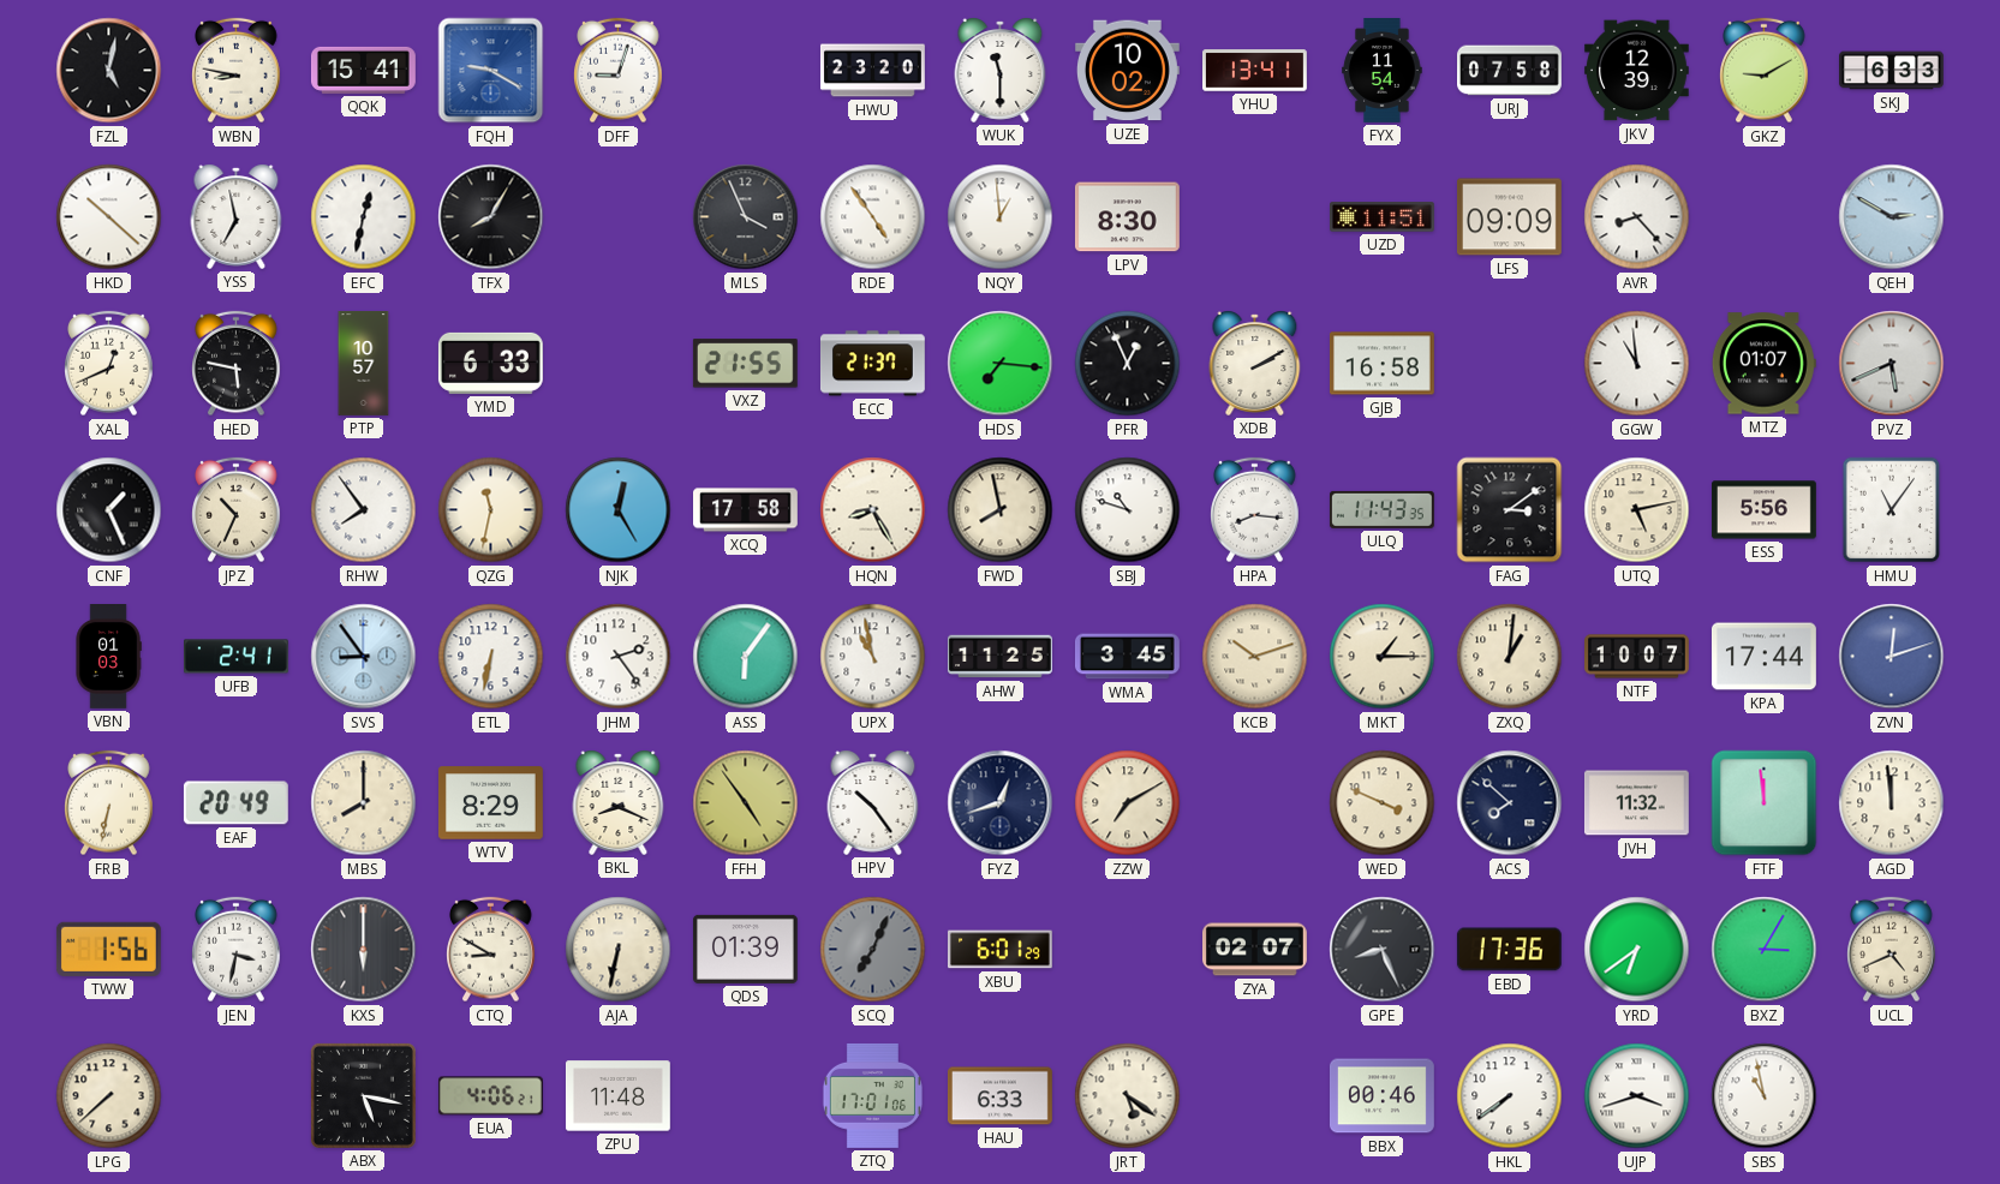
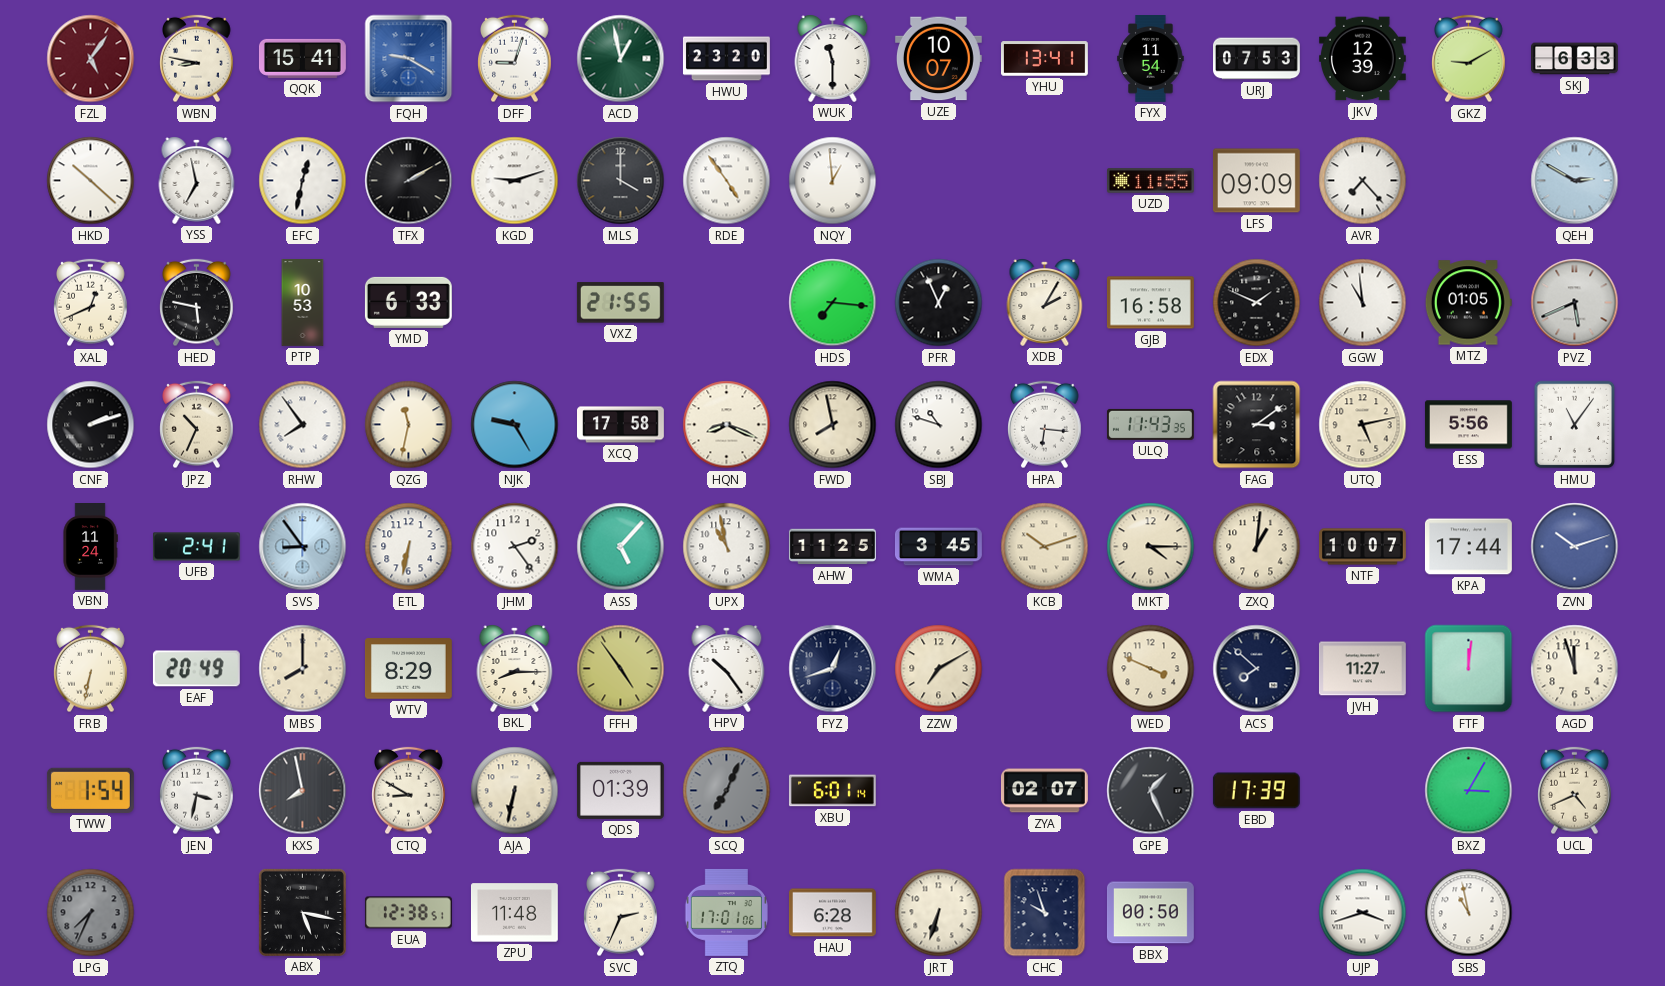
FZL: 5:02 -> 5:06 (91, 59)
FZL dial: black -> burgundy (91, 59)
ACD: none -> 12:58 (621, 59)
UZE: 10:02 -> 10:07 (938, 59)
URJ: 07:58 -> 07:53 (1257, 59)
TFX: 8:05 -> 2:10 (409, 181)
KGD: none -> 9:12 (515, 181)
MLS: 3:56 -> 4:00 (621, 181)
LPV: 8:30 -> none (1127, 217)
UZD: 11:51 -> 11:55 (1151, 181)
AVR: 8:23 -> 7:23 (1363, 181)
PTP: 10:57 -> 10:53 (303, 303)
ECC: 21:37 -> none (872, 364)
XDB: 2:10 -> 2:05 (1045, 302)
EDX: none -> 1:49 (1257, 303)
MTZ: 01:07 -> 01:05 (1468, 303)
CNF: 1:26 -> 2:12 (91, 425)
NJK: 12:25 -> 9:25 (515, 425)
HQN: 8:25 -> 8:19 (727, 425)
HPA: 8:16 -> 6:16 (1045, 425)
VBN: 01:03 -> 11:24 (90, 547)
ASS: 6:06 -> 5:07 (621, 547)
MKT: 1:15 -> 4:15 (1151, 547)
ZVN: 12:12 -> 10:12 (1575, 547)
BKL: 8:19 -> 8:15 (515, 668)
JVH: 11:32 -> 11:27 (1362, 669)
FTF: 11:59 -> 12:01 (1469, 669)
AGD: 11:59 -> 11:57 (1575, 669)
TWW: 1:56 -> 1:54 (90, 790)
KXS: 6:00 -> 7:58 (303, 791)
XBU: 6:01:29 -> 6:01:14 (832, 791)
GPE: 8:26 -> 1:26 (1151, 791)
EBD: 17:36 -> 17:39 (1256, 791)
YRD: 6:39 -> none (1637, 950)
LPG: 7:38 -> 7:34 (91, 913)
LPG dial: cream -> grey (91, 913)
EUA: 4:06 -> 12:38 (408, 913)
SVC: none -> 2:34 (621, 913)
HAU: 6:33 -> 6:28 (832, 913)
JRT: 5:21 -> 6:33 (939, 913)
CHC: none -> 9:57 (1045, 913)
BBX: 00:46 -> 00:50 (1150, 913)
HKL: 7:39 -> none (1510, 1096)
